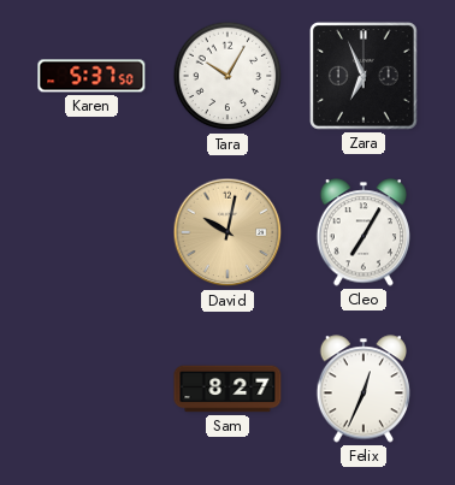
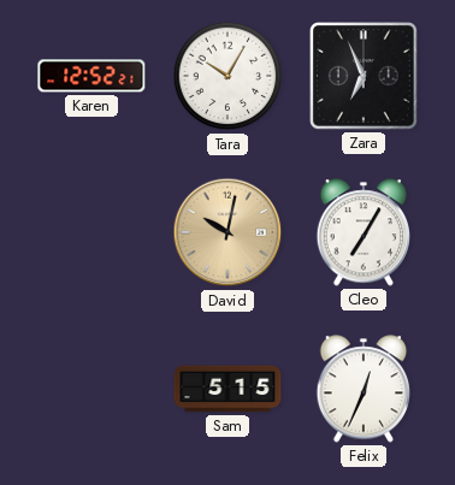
Karen: 5:37 -> 12:52 (91, 76)
Sam: 8:27 -> 5:15 (227, 389)
